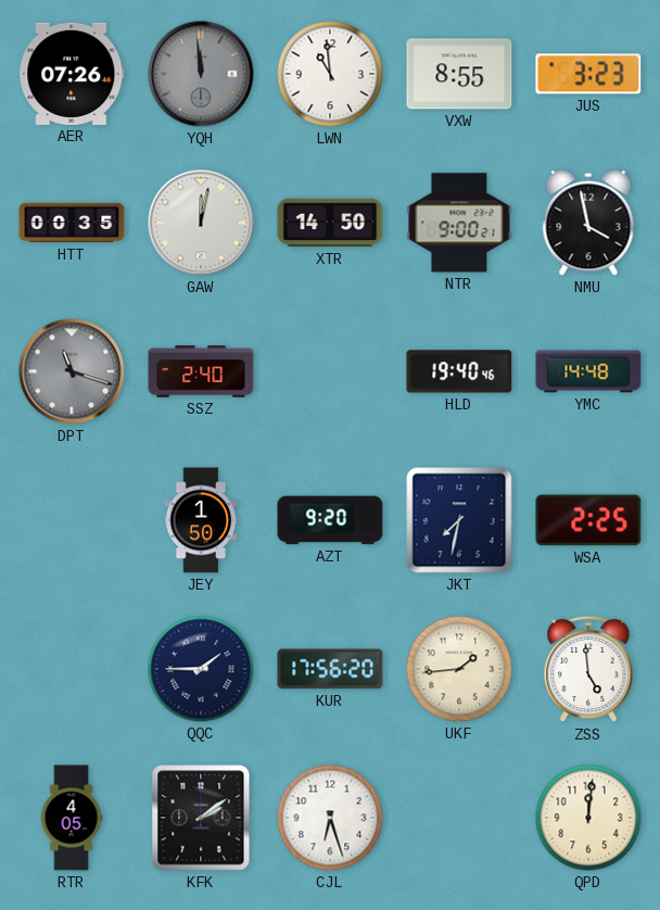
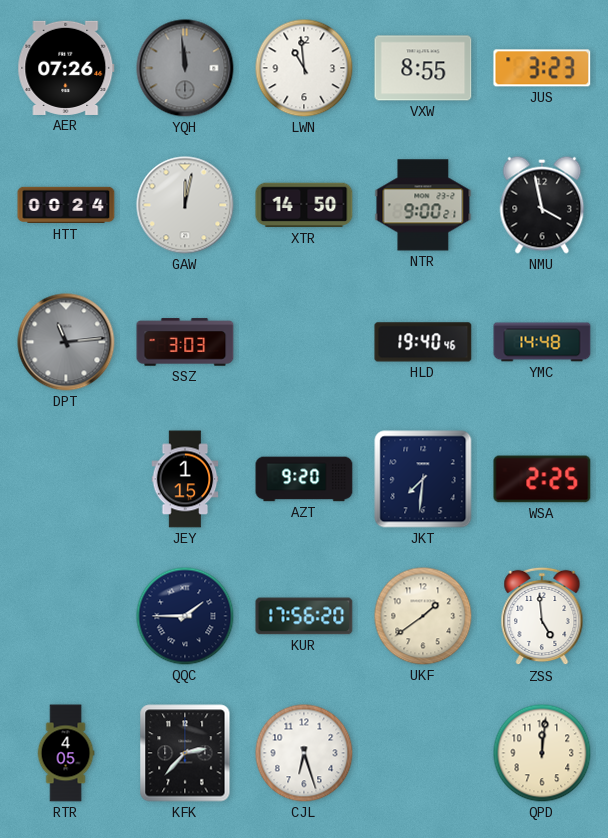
HTT: 00:35 -> 00:24 (66, 205)
DPT: 11:18 -> 11:14 (66, 342)
SSZ: 2:40 -> 3:03 (185, 342)
JEY: 1:50 -> 1:15 (185, 479)
JKT: 7:32 -> 7:31 (423, 479)
UKF: 1:44 -> 1:39 (423, 616)
KFK: 2:09 -> 2:37 (185, 753)
